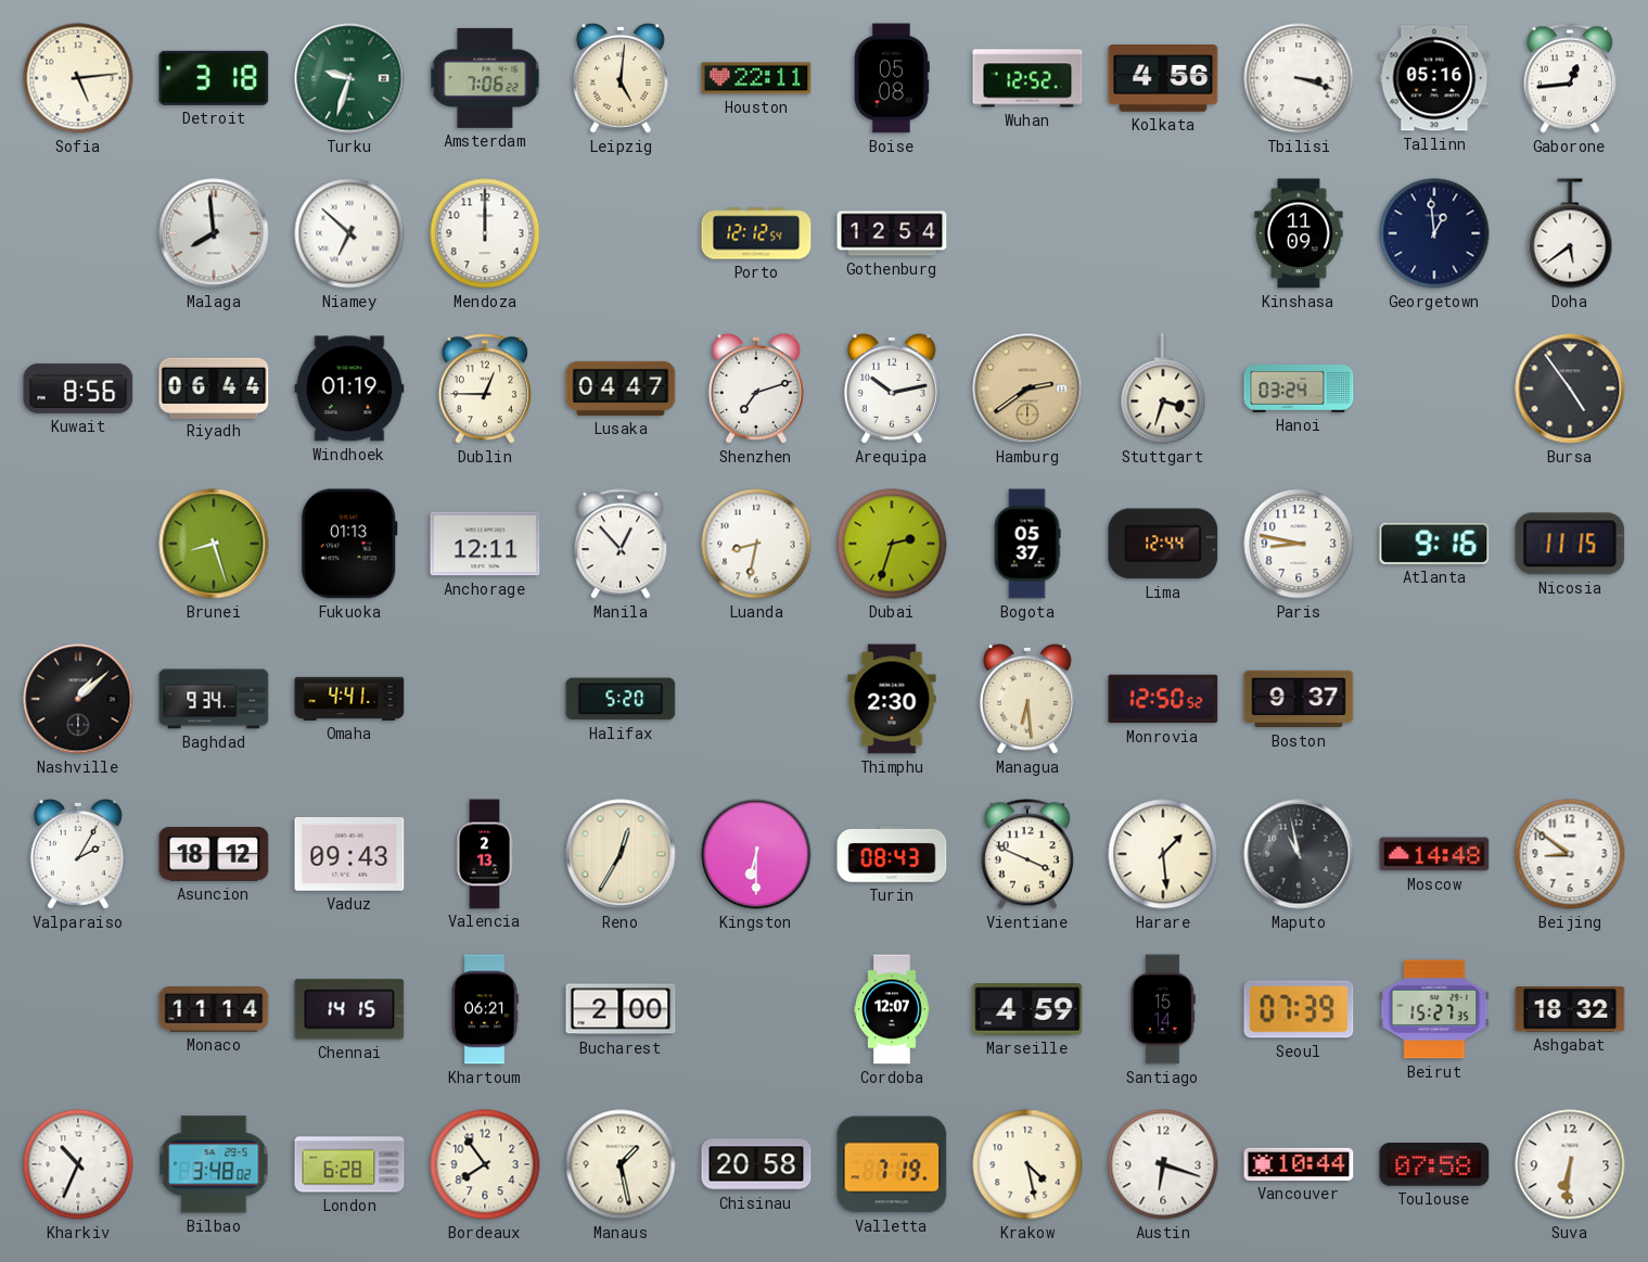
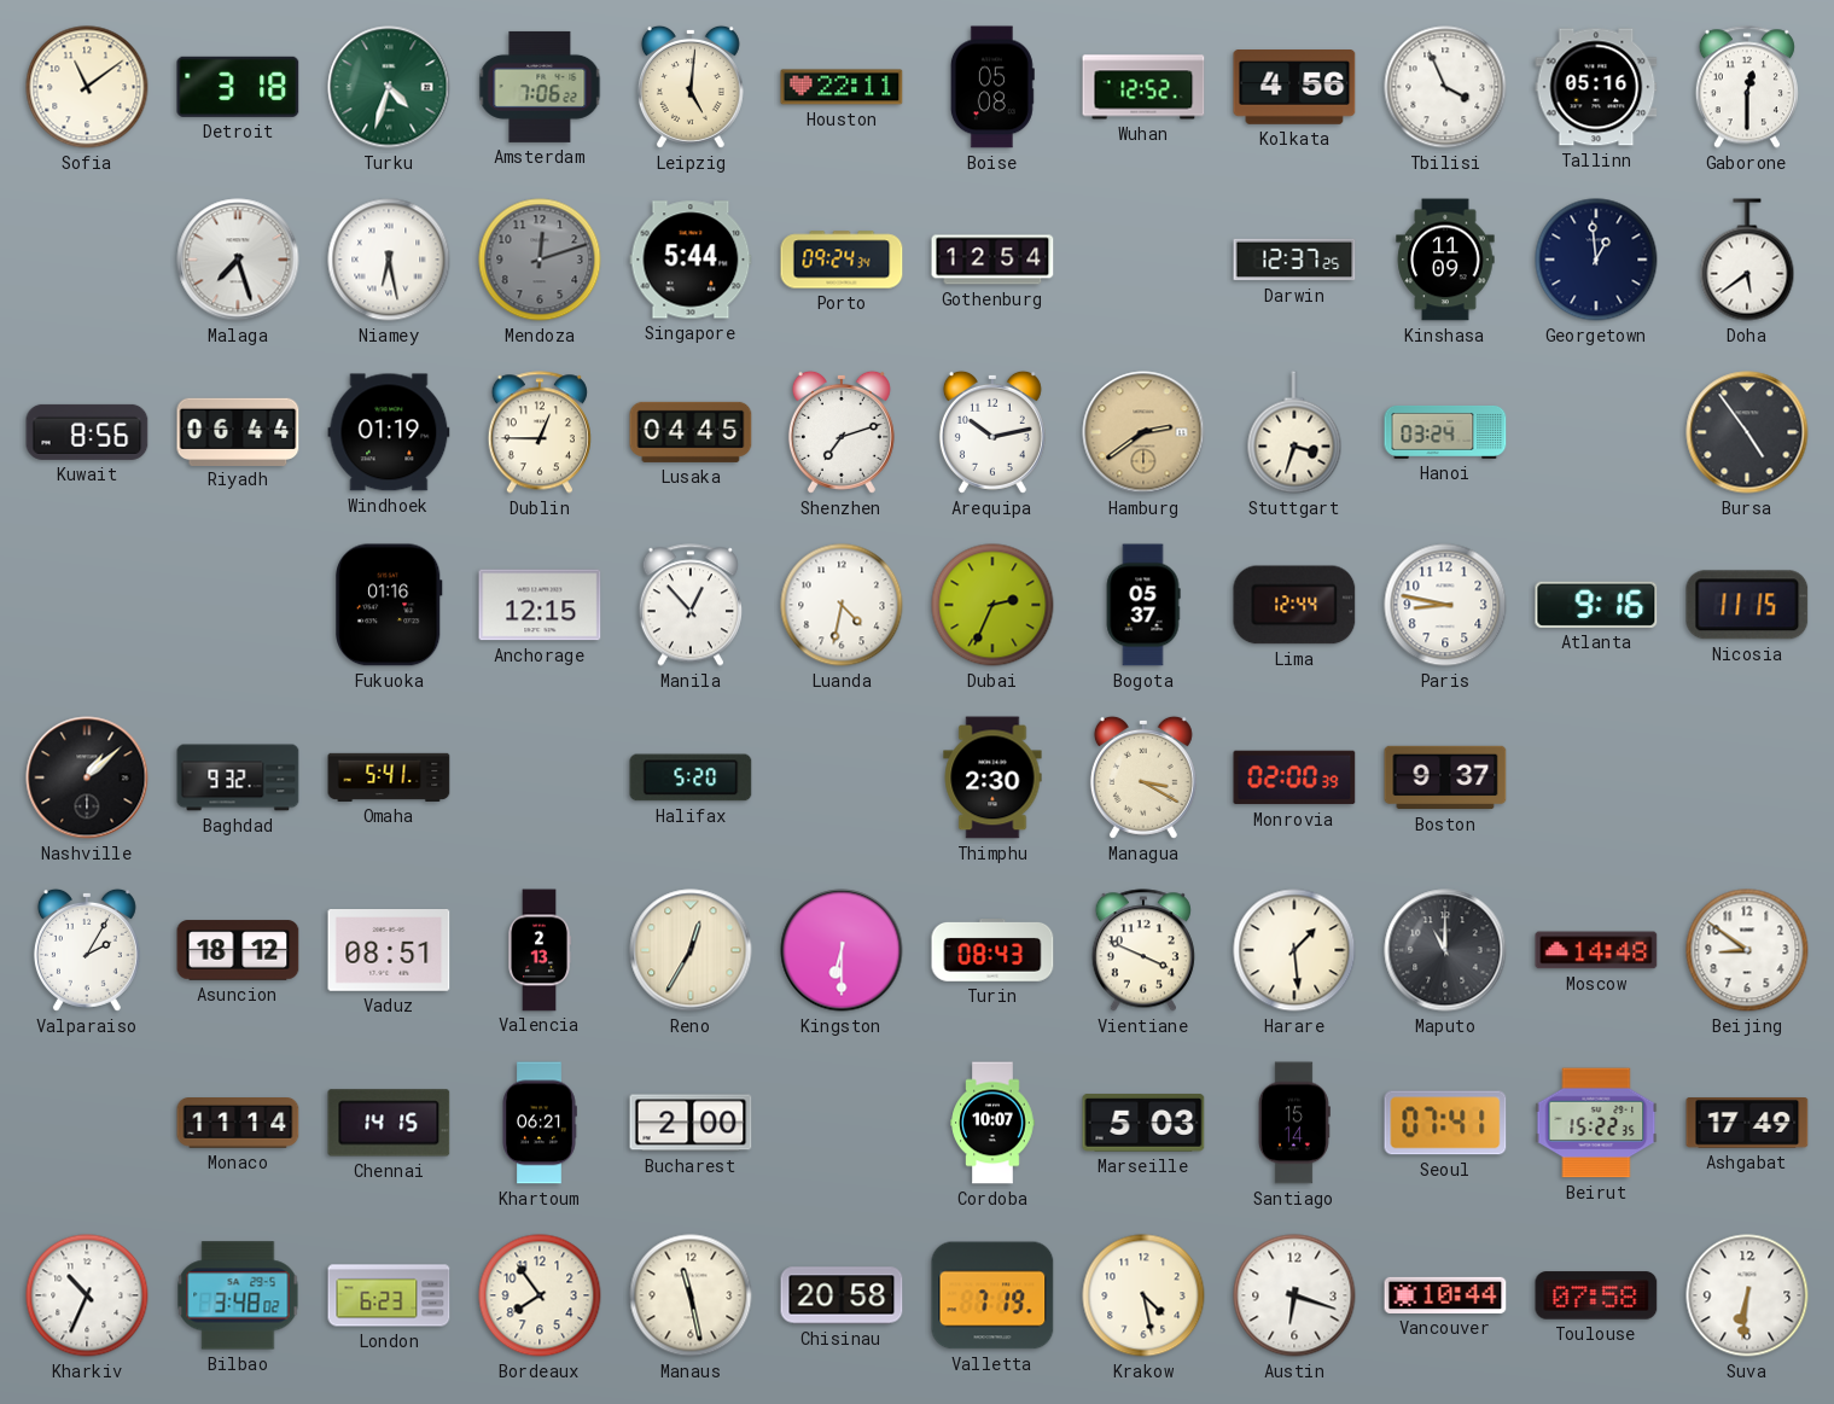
Sofia: 5:14 -> 11:09 (87, 87)
Turku: 9:33 -> 4:33 (389, 87)
Tbilisi: 3:18 -> 3:56 (1445, 87)
Gaborone: 12:44 -> 12:30 (1747, 87)
Malaga: 7:59 -> 7:27 (238, 260)
Niamey: 6:52 -> 6:28 (389, 260)
Mendoza: 12:00 -> 12:12 (540, 260)
Mendoza dial: white -> grey (540, 260)
Singapore: none -> 5:44 (691, 260)
Porto: 12:12 -> 09:24 (842, 260)
Darwin: none -> 12:37 (1294, 260)
Lusaka: 04:47 -> 04:45 (691, 432)
Brunei: 8:27 -> none (214, 544)
Fukuoka: 01:13 -> 01:16 (389, 605)
Anchorage: 12:11 -> 12:15 (540, 605)
Luanda: 8:32 -> 4:32 (842, 605)
Dubai: 2:33 -> 2:34 (992, 605)
Baghdad: 9:34 -> 9:32 (238, 777)
Omaha: 4:41 -> 5:41 (389, 777)
Managua: 6:29 -> 3:20 (1143, 777)
Monrovia: 12:50 -> 02:00 (1294, 777)
Vaduz: 09:43 -> 08:51 (389, 951)
Maputo: 10:58 -> 11:00 (1445, 950)
Cordoba: 12:07 -> 10:07 (992, 1123)
Marseille: 4:59 -> 5:03 (1143, 1123)
Seoul: 07:39 -> 07:41 (1445, 1123)
Beirut: 15:27 -> 15:22 (1596, 1123)
Ashgabat: 18:32 -> 17:49 (1747, 1124)
London: 6:28 -> 6:23 (389, 1295)
Manaus: 1:28 -> 11:28 (691, 1295)
